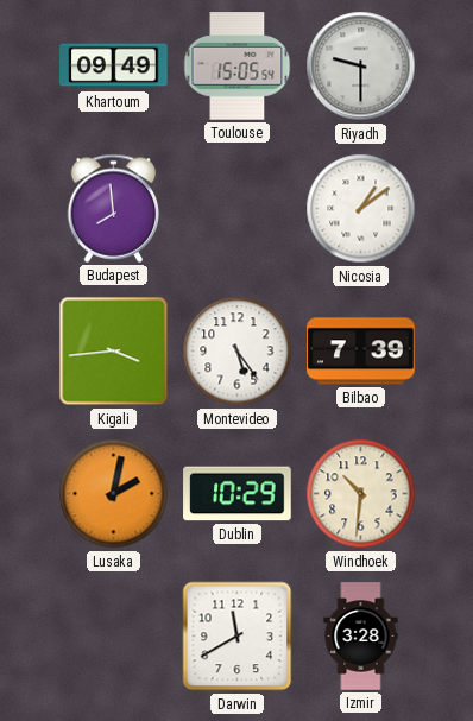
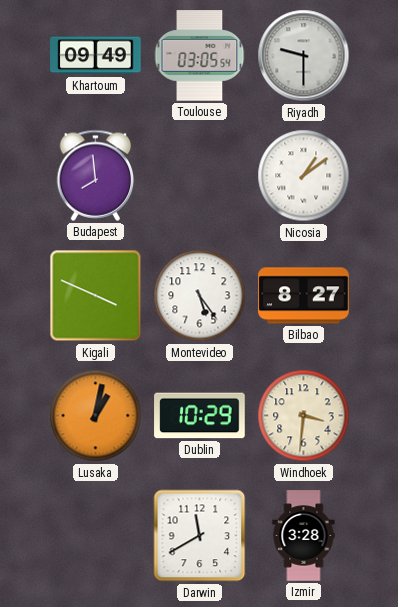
Toulouse: 15:05 -> 03:05 (200, 56)
Kigali: 3:44 -> 3:49 (96, 296)
Bilbao: 7:39 -> 8:27 (304, 296)
Lusaka: 2:02 -> 1:02 (96, 416)
Windhoek: 10:31 -> 3:31 (304, 416)
